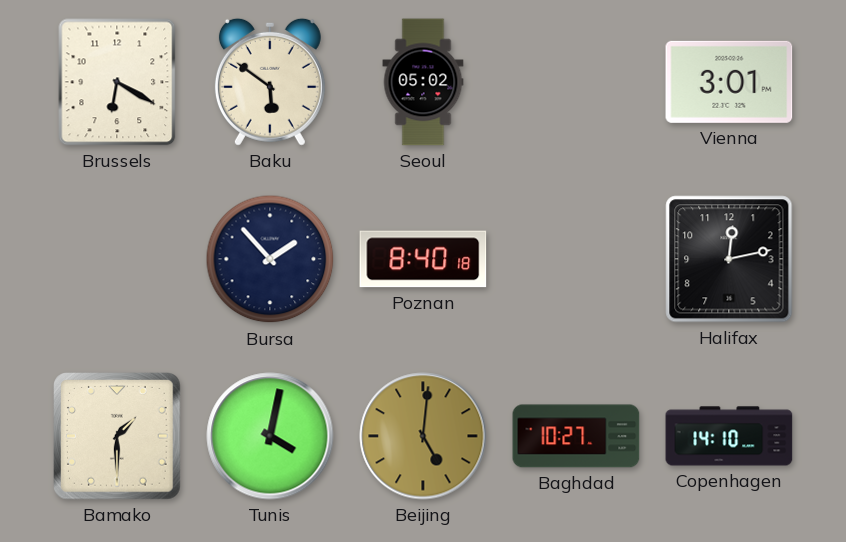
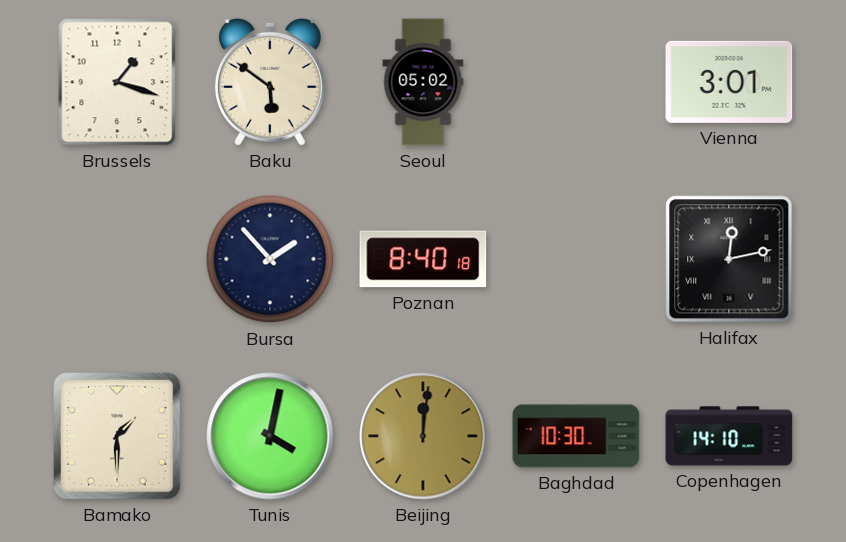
Brussels: 6:20 -> 1:18 (117, 82)
Halifax numerals: Arabic -> Roman (729, 259)
Beijing: 5:01 -> 12:01 (423, 436)
Baghdad: 10:27 -> 10:30 (576, 436)
